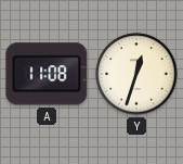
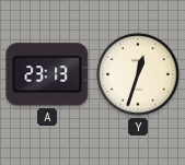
A: 11:08 -> 23:13 (47, 74)
